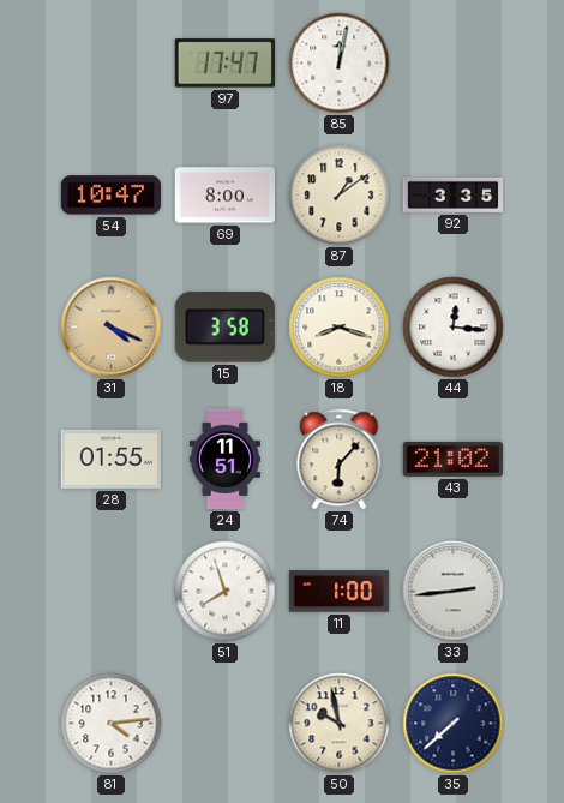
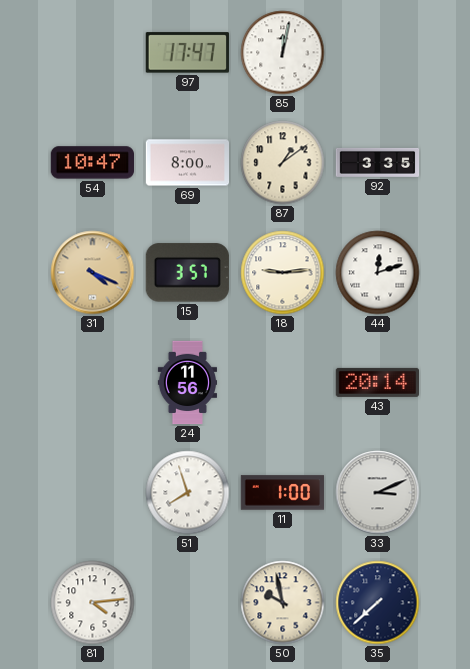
15: 3:58 -> 3:57 (187, 273)
18: 8:18 -> 9:14 (283, 273)
44: 12:16 -> 12:12 (378, 273)
28: 01:55 -> none (110, 459)
24: 11:51 -> 11:56 (187, 383)
74: 6:07 -> none (340, 460)
43: 21:02 -> 20:14 (377, 382)
33: 2:44 -> 3:11 (378, 493)
